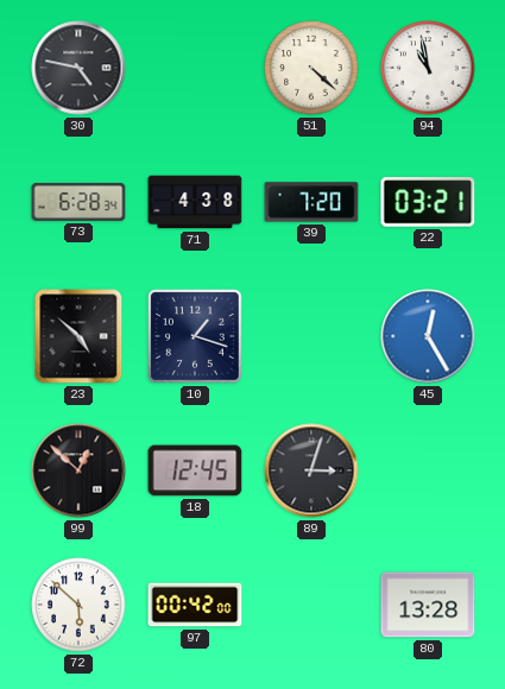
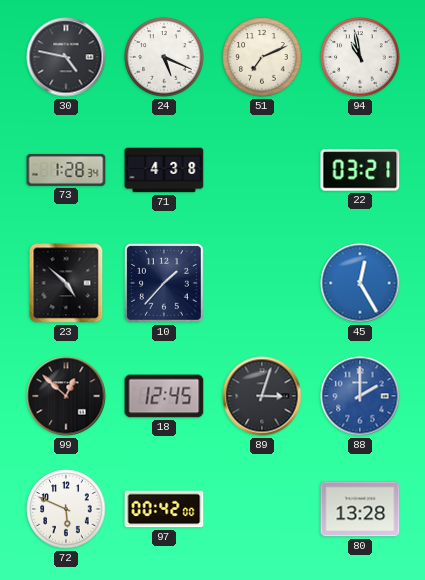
24: none -> 5:19 (164, 57)
51: 4:22 -> 7:11 (262, 57)
73: 6:28 -> 1:28 (66, 170)
39: 7:20 -> none (311, 202)
10: 1:18 -> 1:37 (165, 284)
88: none -> 2:00 (360, 396)
72: 5:52 -> 5:49 (66, 509)
